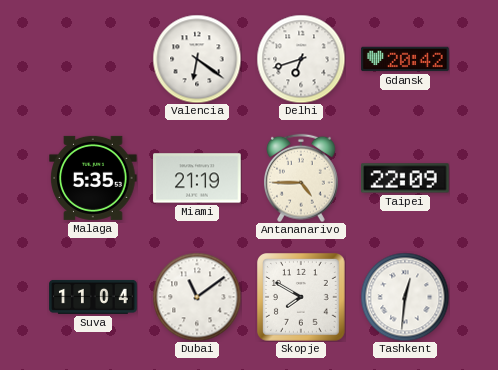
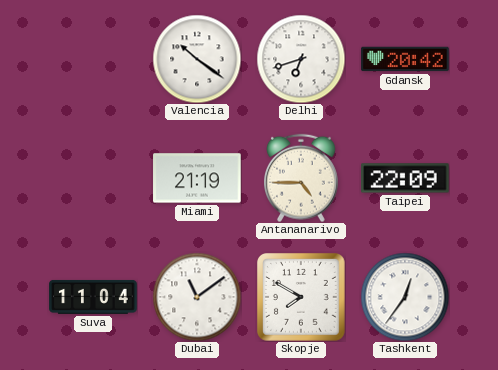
Valencia: 6:21 -> 10:21 (197, 59)
Malaga: 5:35 -> none (93, 178)
Tashkent: 12:31 -> 12:36 (405, 297)
